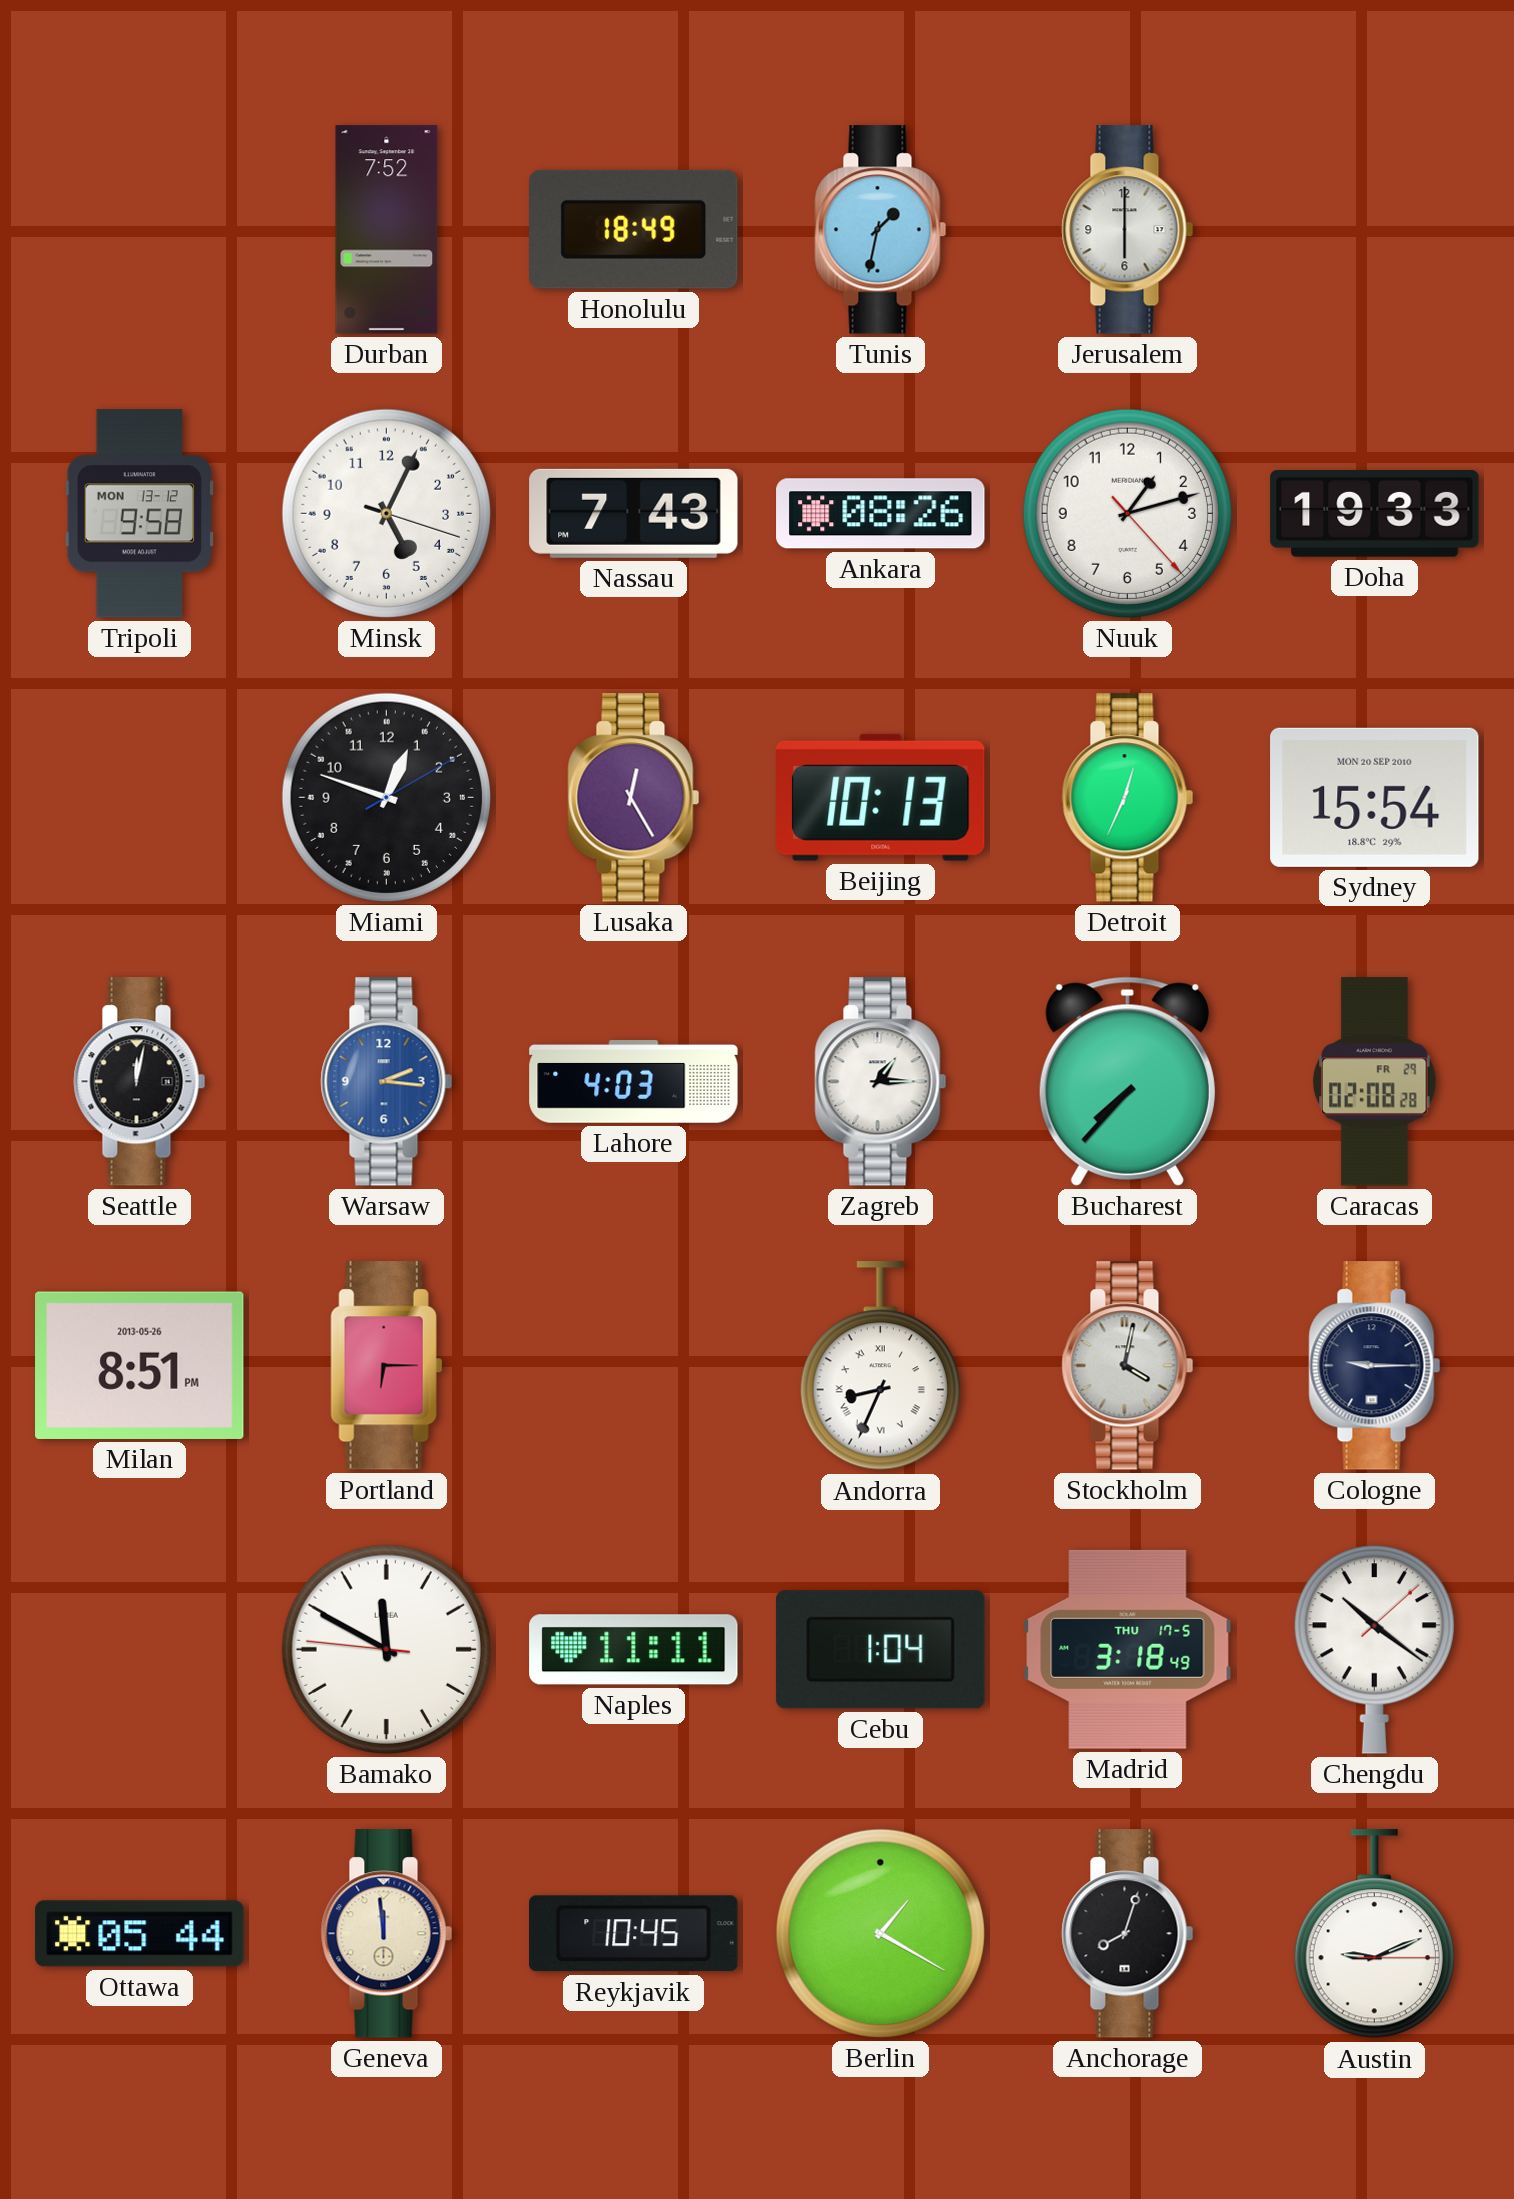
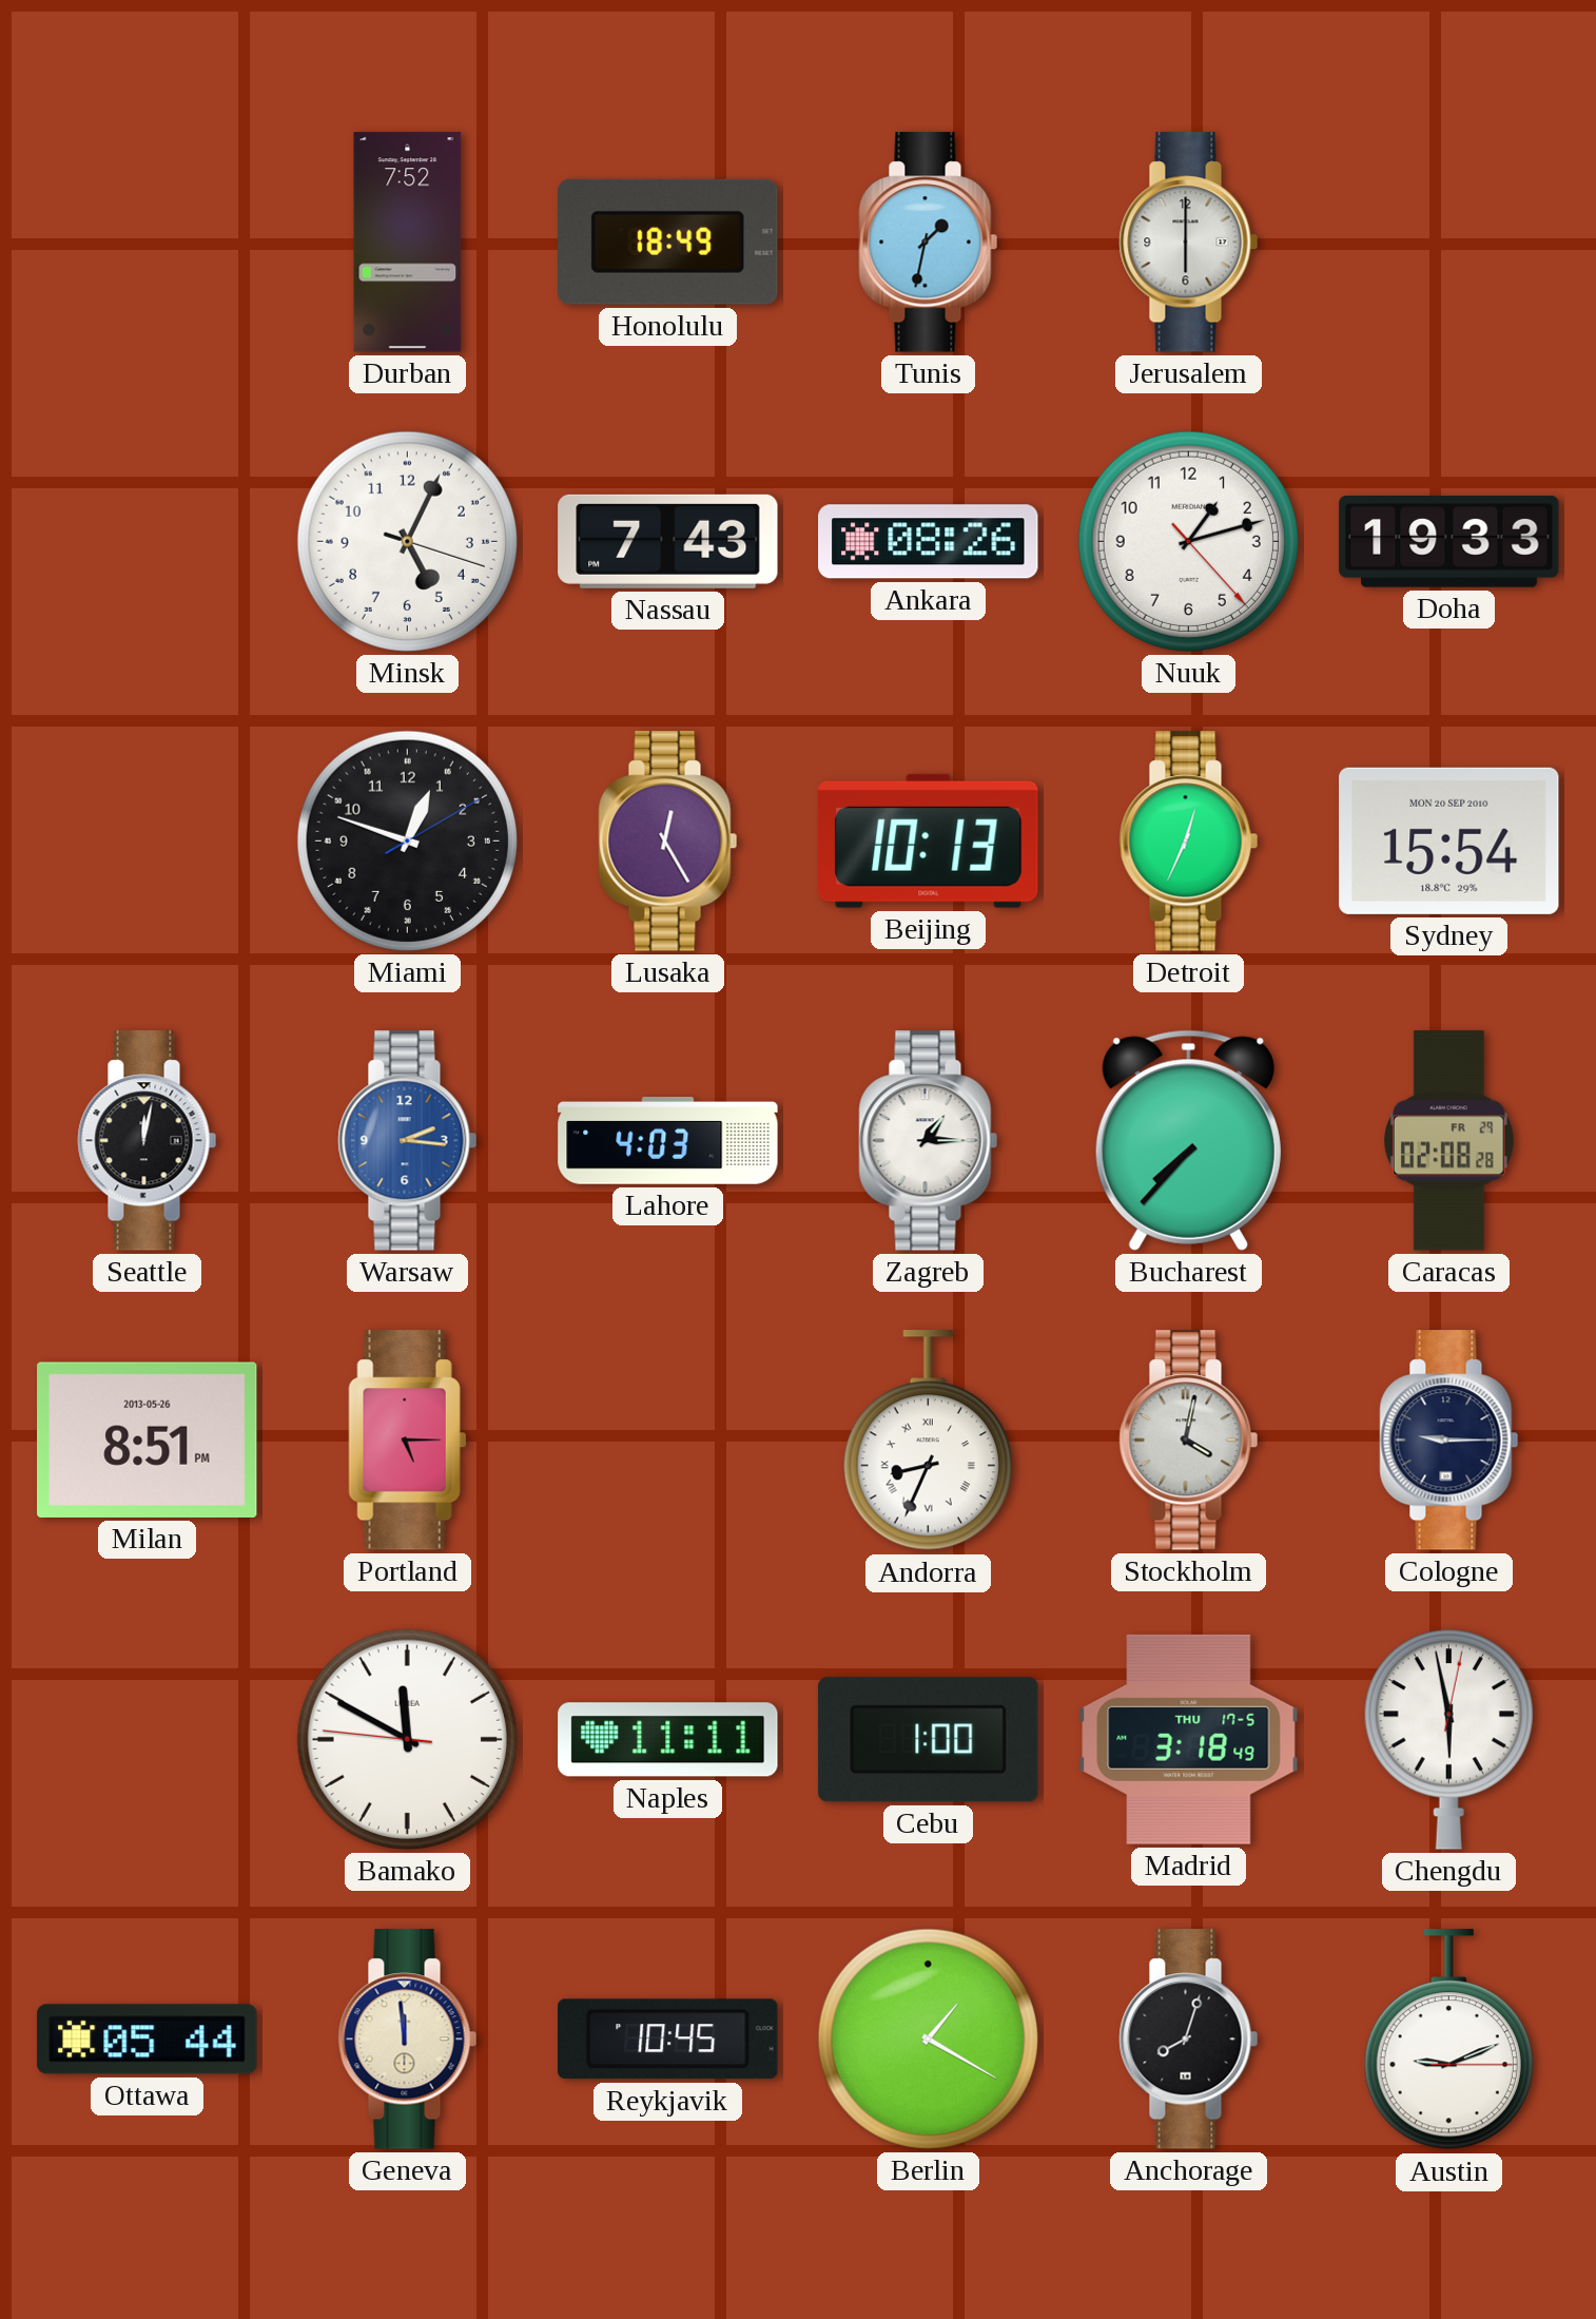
Tripoli: 9:58 -> none (139, 514)
Portland: 6:15 -> 5:15 (408, 1441)
Cebu: 1:04 -> 1:00 (929, 1740)
Chengdu: 10:21 -> 5:58 (1448, 1739)
